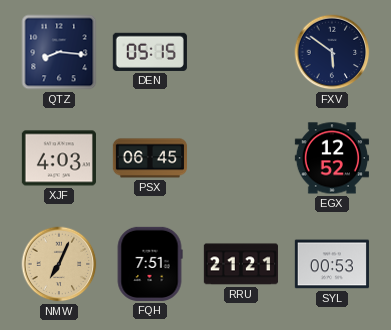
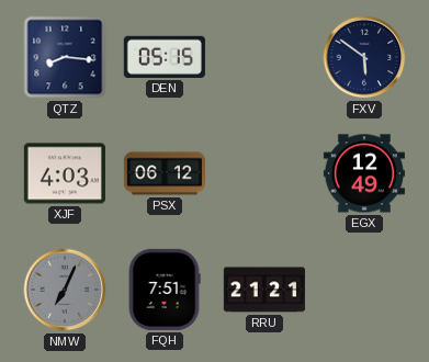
PSX: 06:45 -> 06:12 (163, 173)
EGX: 12:52 -> 12:49 (364, 173)
NMW dial: champagne -> grey (65, 290)
SYL: 00:53 -> none (332, 264)
